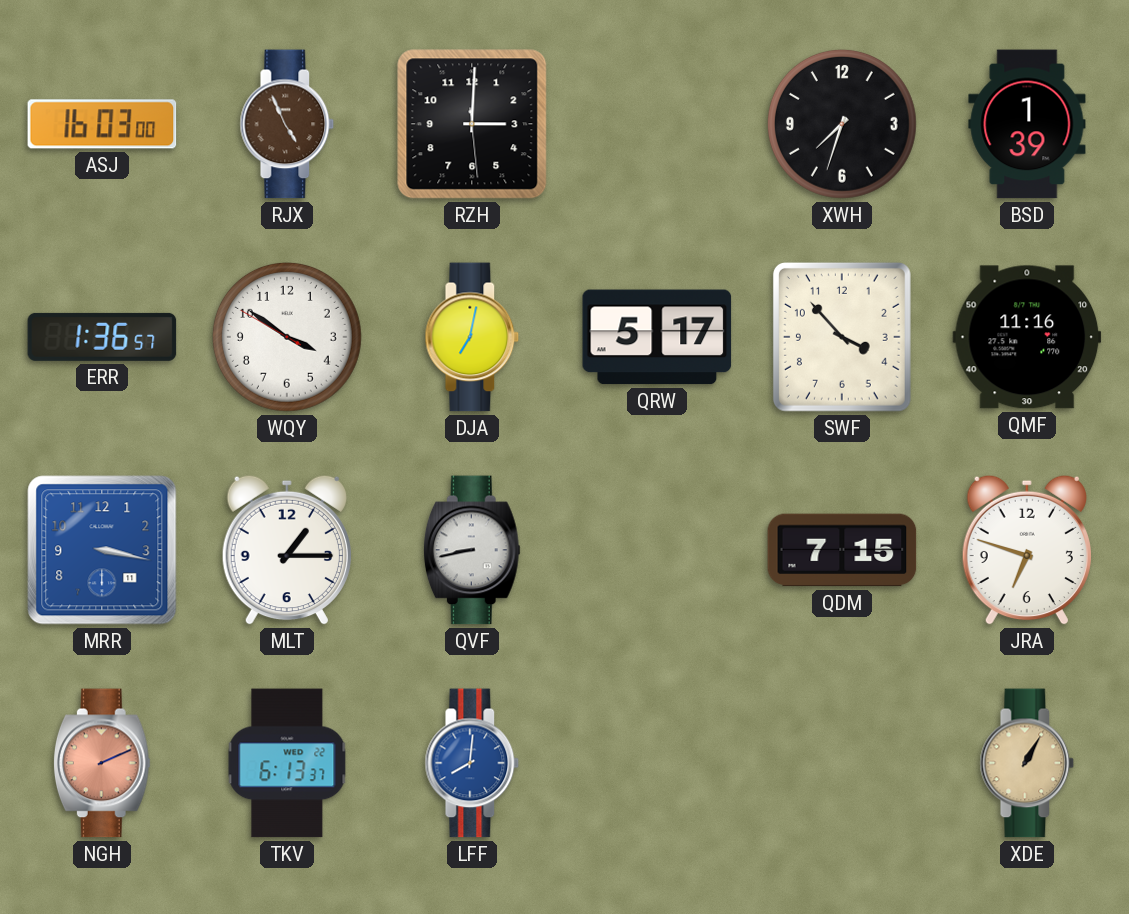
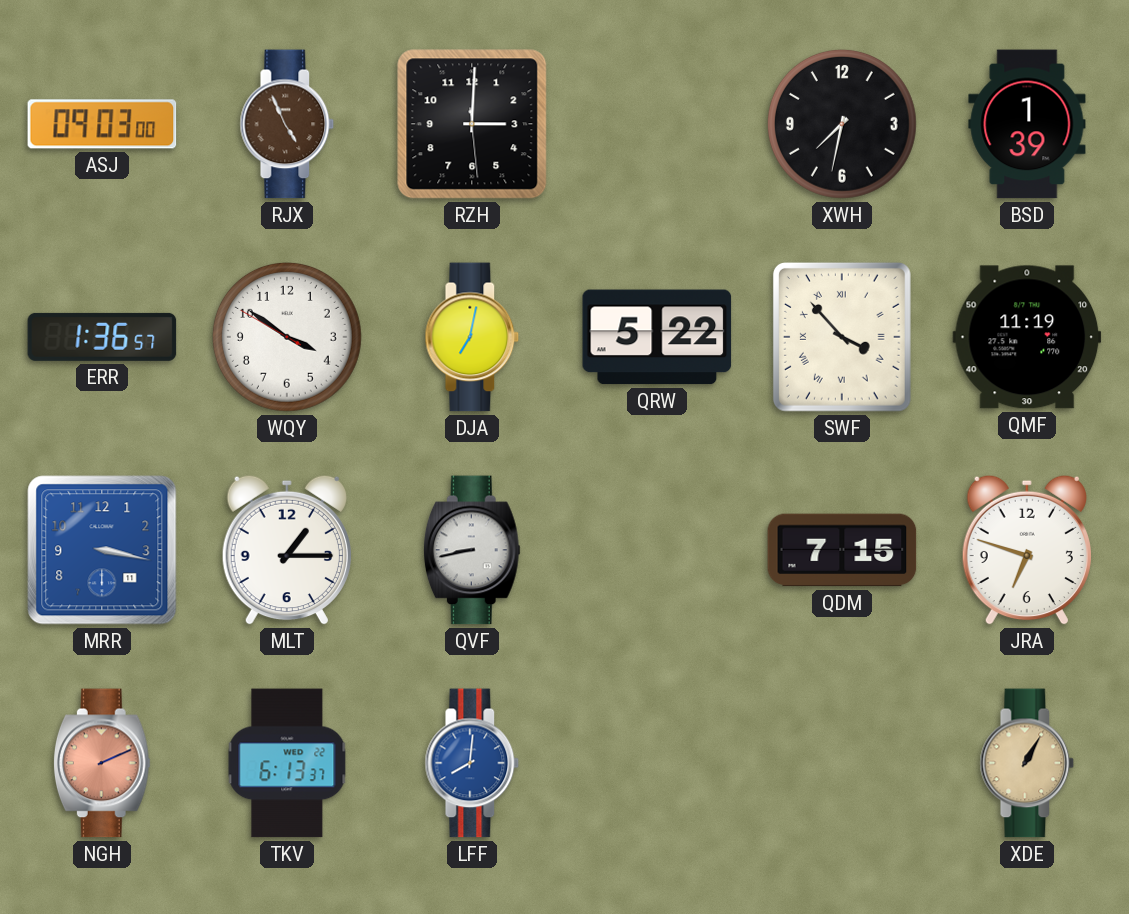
ASJ: 16:03 -> 09:03 (102, 124)
XWH: 7:33 -> 7:32 (842, 124)
QRW: 5:17 -> 5:22 (657, 337)
SWF numerals: Arabic -> Roman (842, 337)
QMF: 11:16 -> 11:19 (1027, 337)
